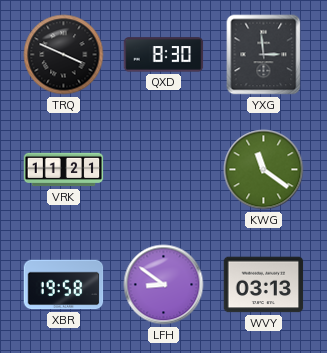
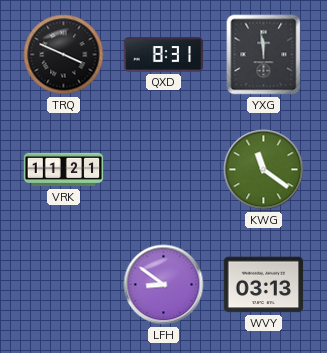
QXD: 8:30 -> 8:31 (164, 55)
YXG: 2:59 -> 11:59 (264, 55)
XBR: 19:58 -> none (64, 285)
